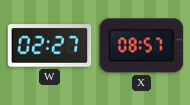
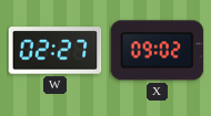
X: 08:57 -> 09:02 (157, 51)
